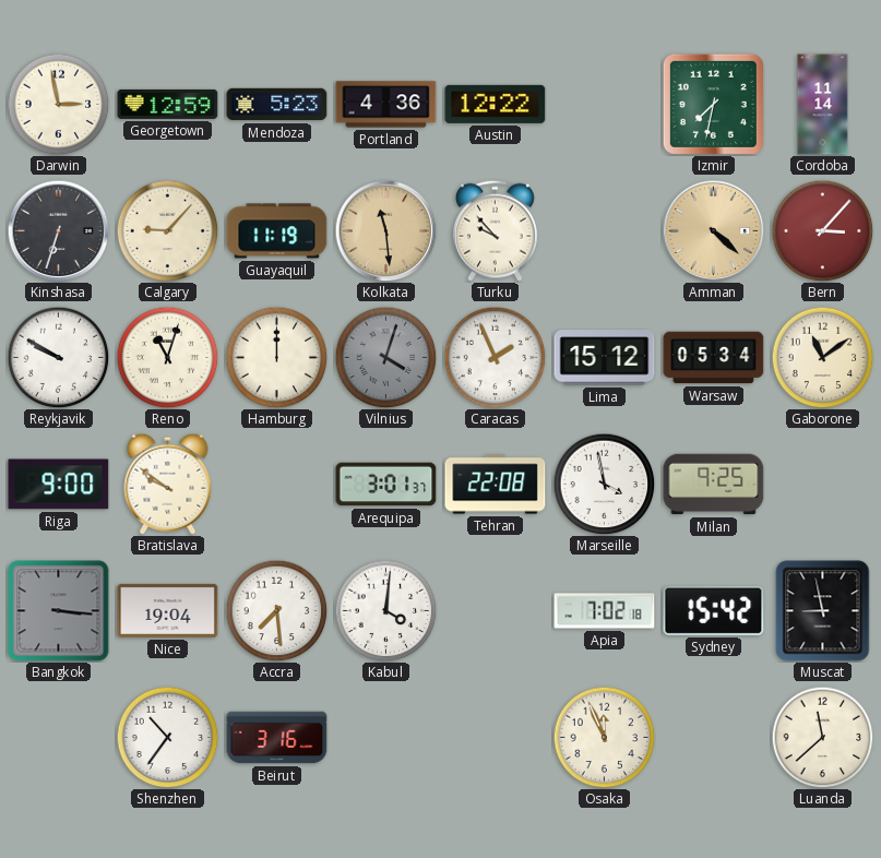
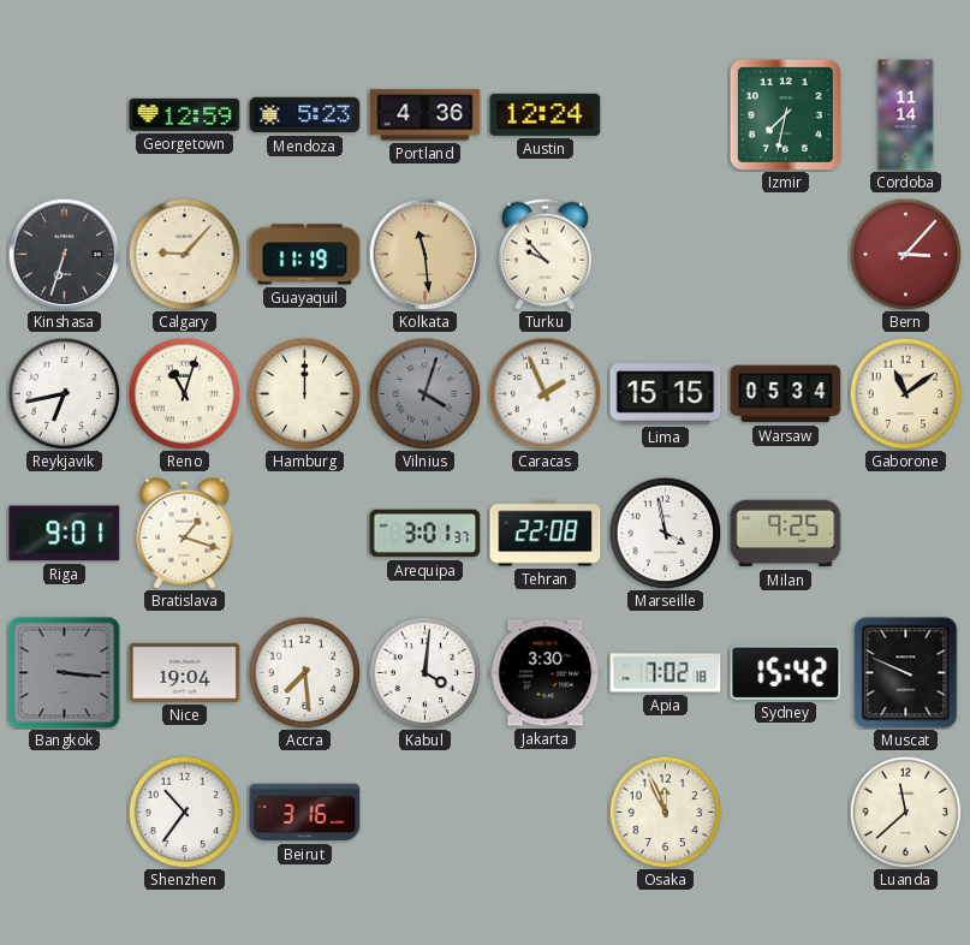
Darwin: 2:58 -> none (58, 104)
Austin: 12:22 -> 12:24 (546, 114)
Amman: 4:22 -> none (713, 230)
Reykjavik: 9:50 -> 6:43 (64, 393)
Lima: 15:12 -> 15:15 (666, 394)
Riga: 9:00 -> 9:01 (65, 534)
Bratislava: 9:51 -> 1:18 (185, 533)
Jakarta: none -> 3:30 (546, 673)
Muscat: 8:58 -> 9:49 (906, 673)
